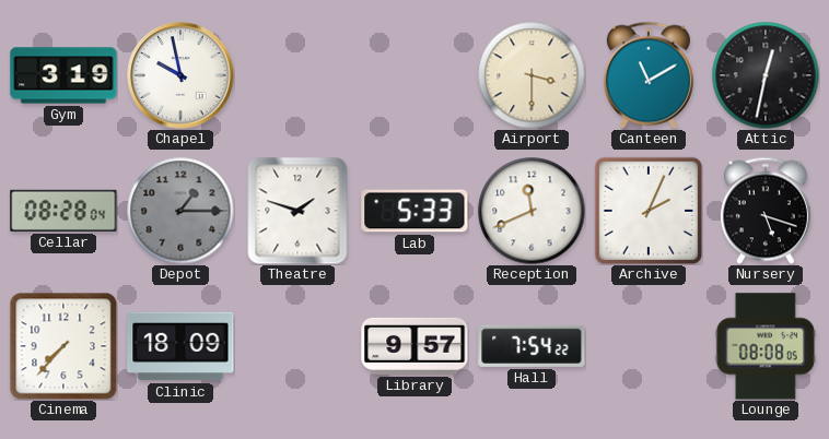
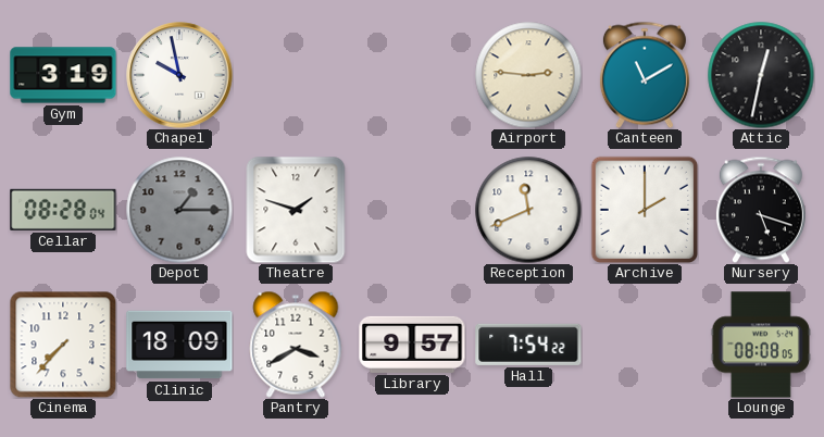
Airport: 3:30 -> 2:46 (528, 75)
Lab: 5:33 -> none (414, 211)
Archive: 2:04 -> 2:00 (645, 210)
Pantry: none -> 3:40 (296, 345)
